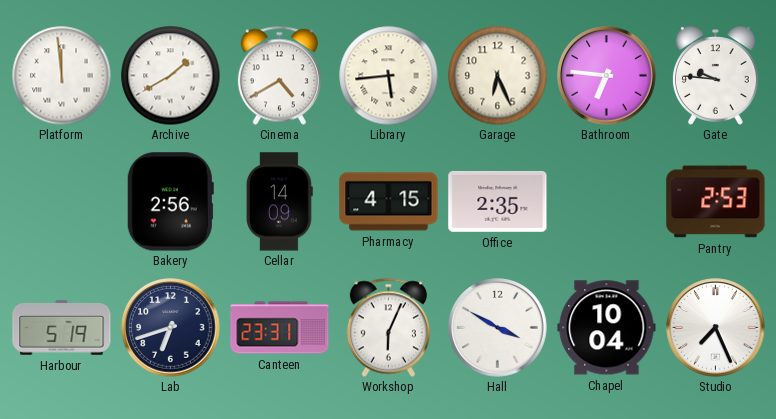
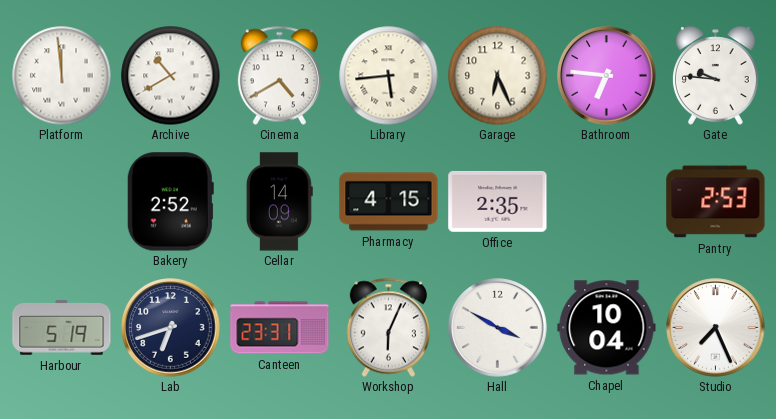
Archive: 1:40 -> 10:40 (171, 76)
Bakery: 2:56 -> 2:52 (170, 202)
